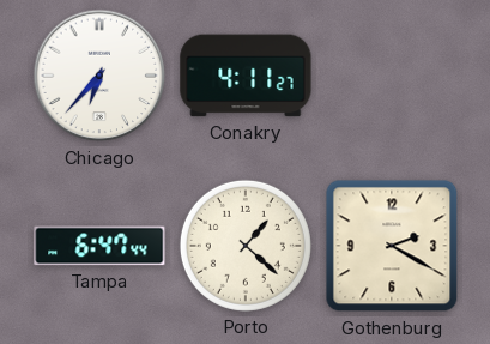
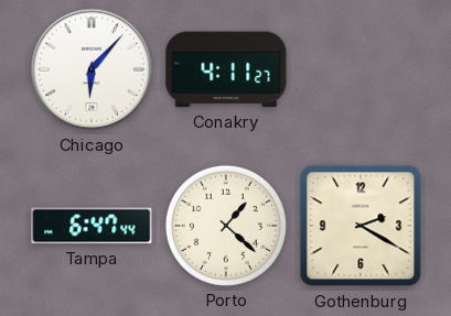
Chicago: 6:37 -> 6:07 (92, 69)
